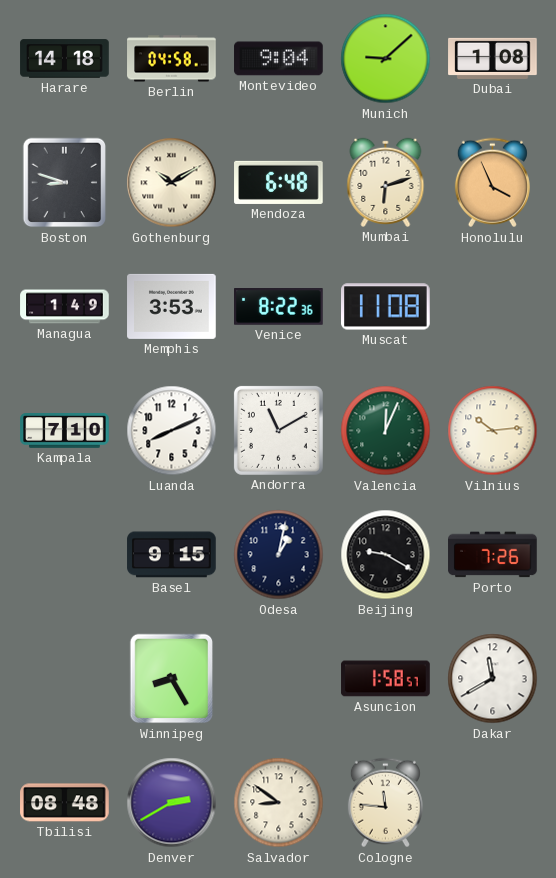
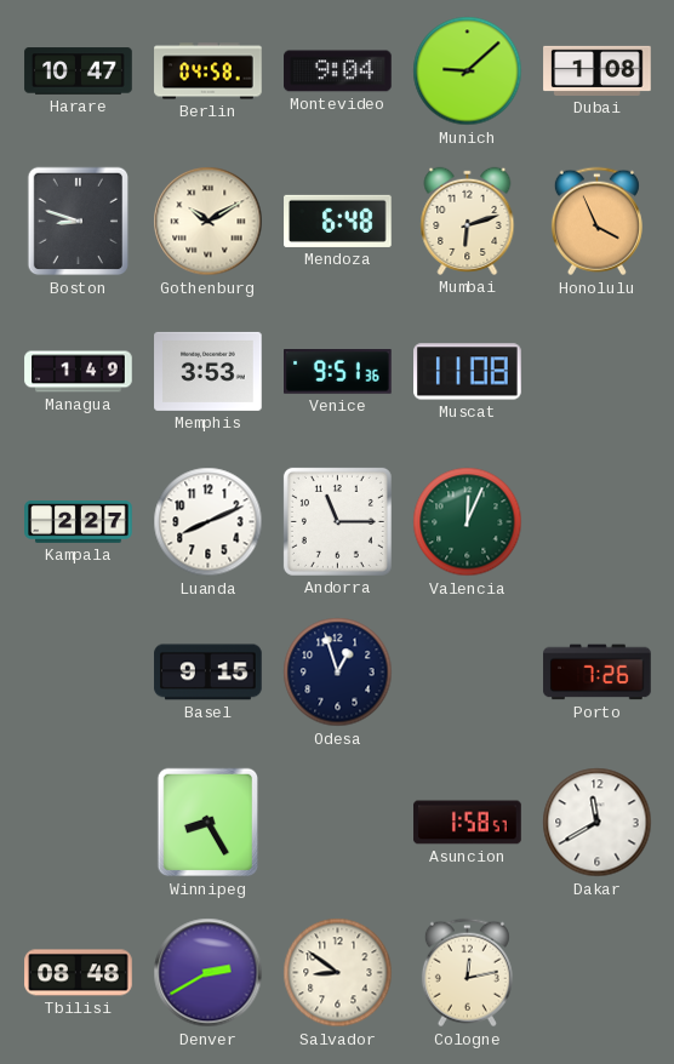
Harare: 14:18 -> 10:47 (79, 71)
Venice: 8:22 -> 9:51 (338, 372)
Kampala: 7:10 -> 2:27 (79, 522)
Andorra: 11:10 -> 11:15 (337, 521)
Vilnius: 10:14 -> none (493, 431)
Odesa: 1:02 -> 12:57 (338, 673)
Beijing: 9:20 -> none (386, 555)
Cologne: 11:46 -> 12:13 (467, 973)
